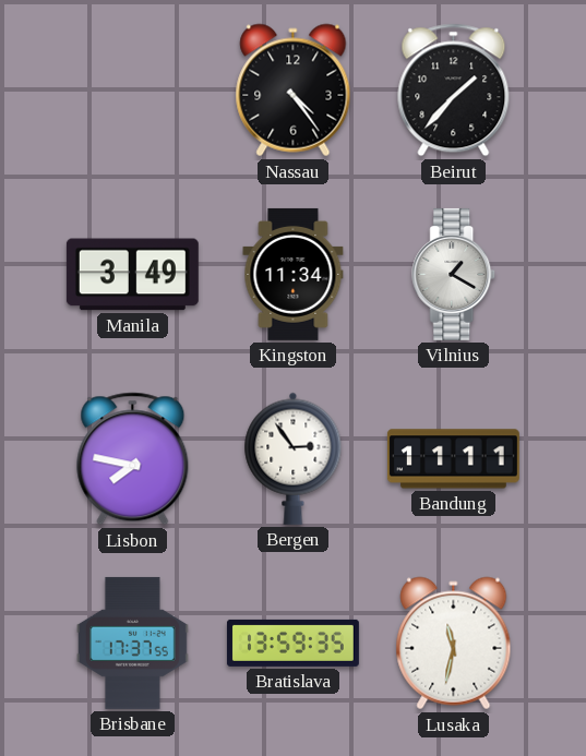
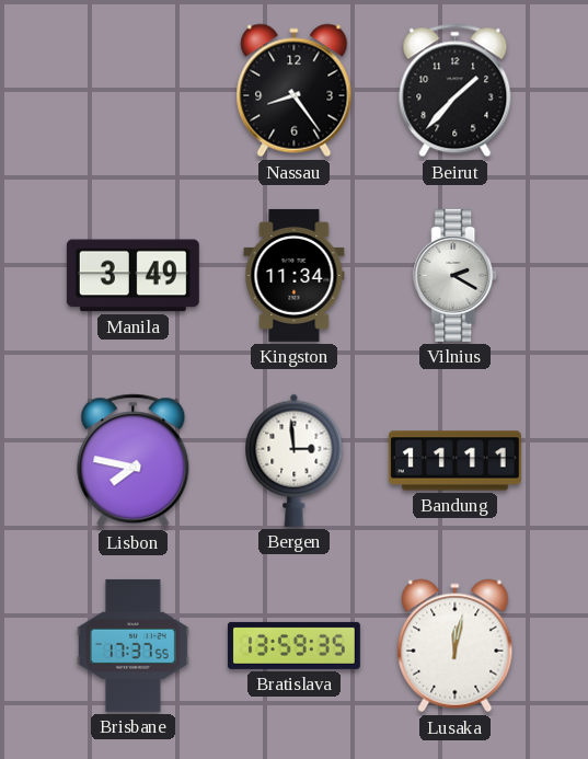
Nassau: 4:24 -> 8:24 (295, 91)
Vilnius: 1:20 -> 2:20 (456, 275)
Bergen: 2:54 -> 2:59 (295, 460)
Lusaka: 11:32 -> 12:02 (456, 646)
